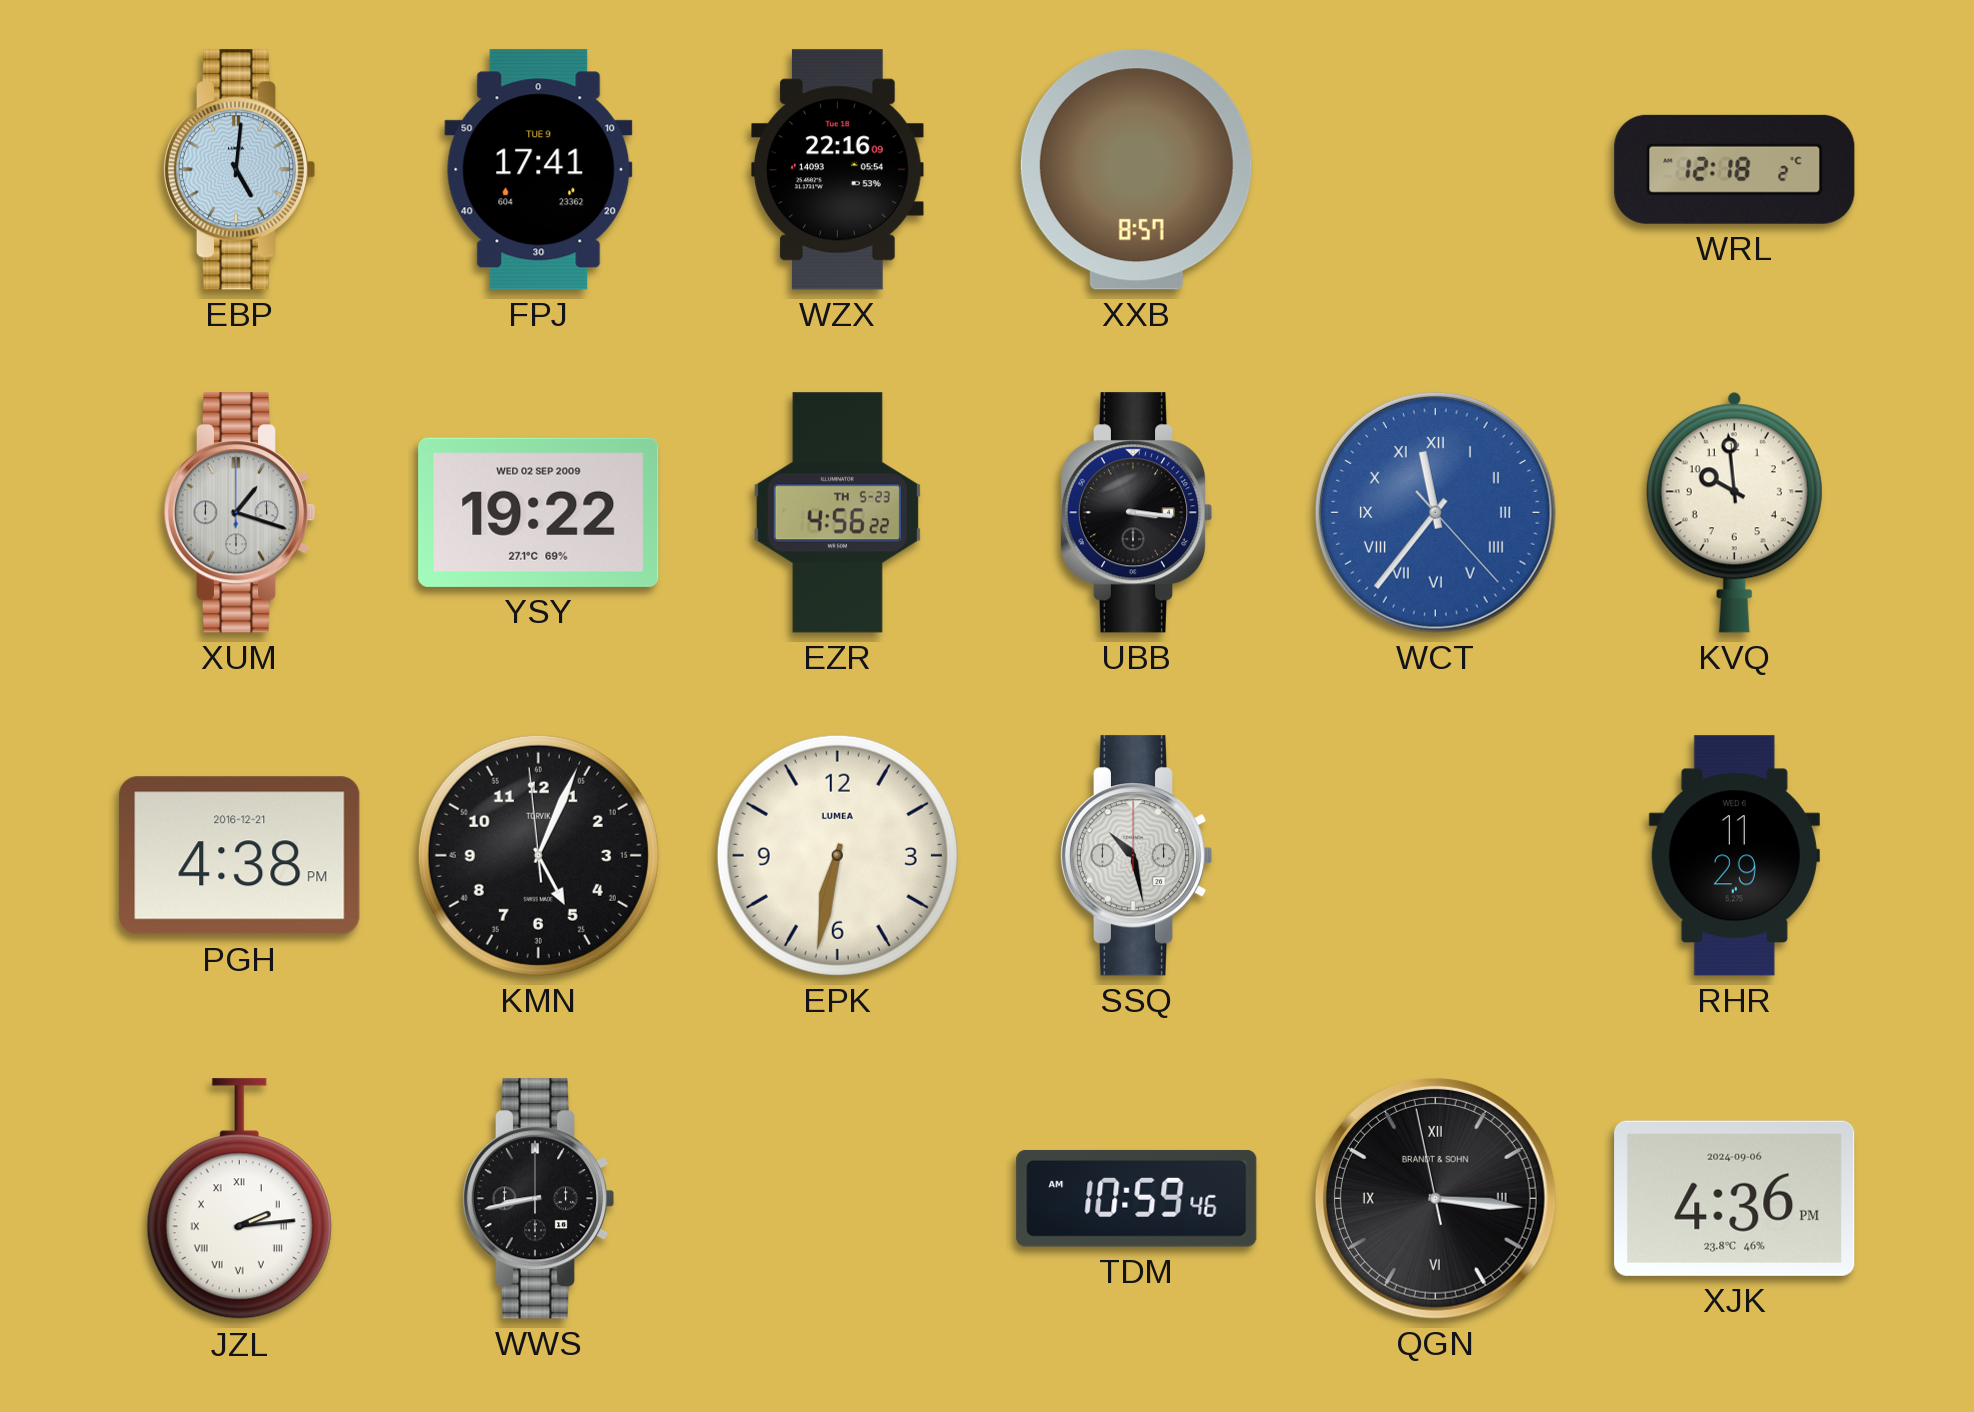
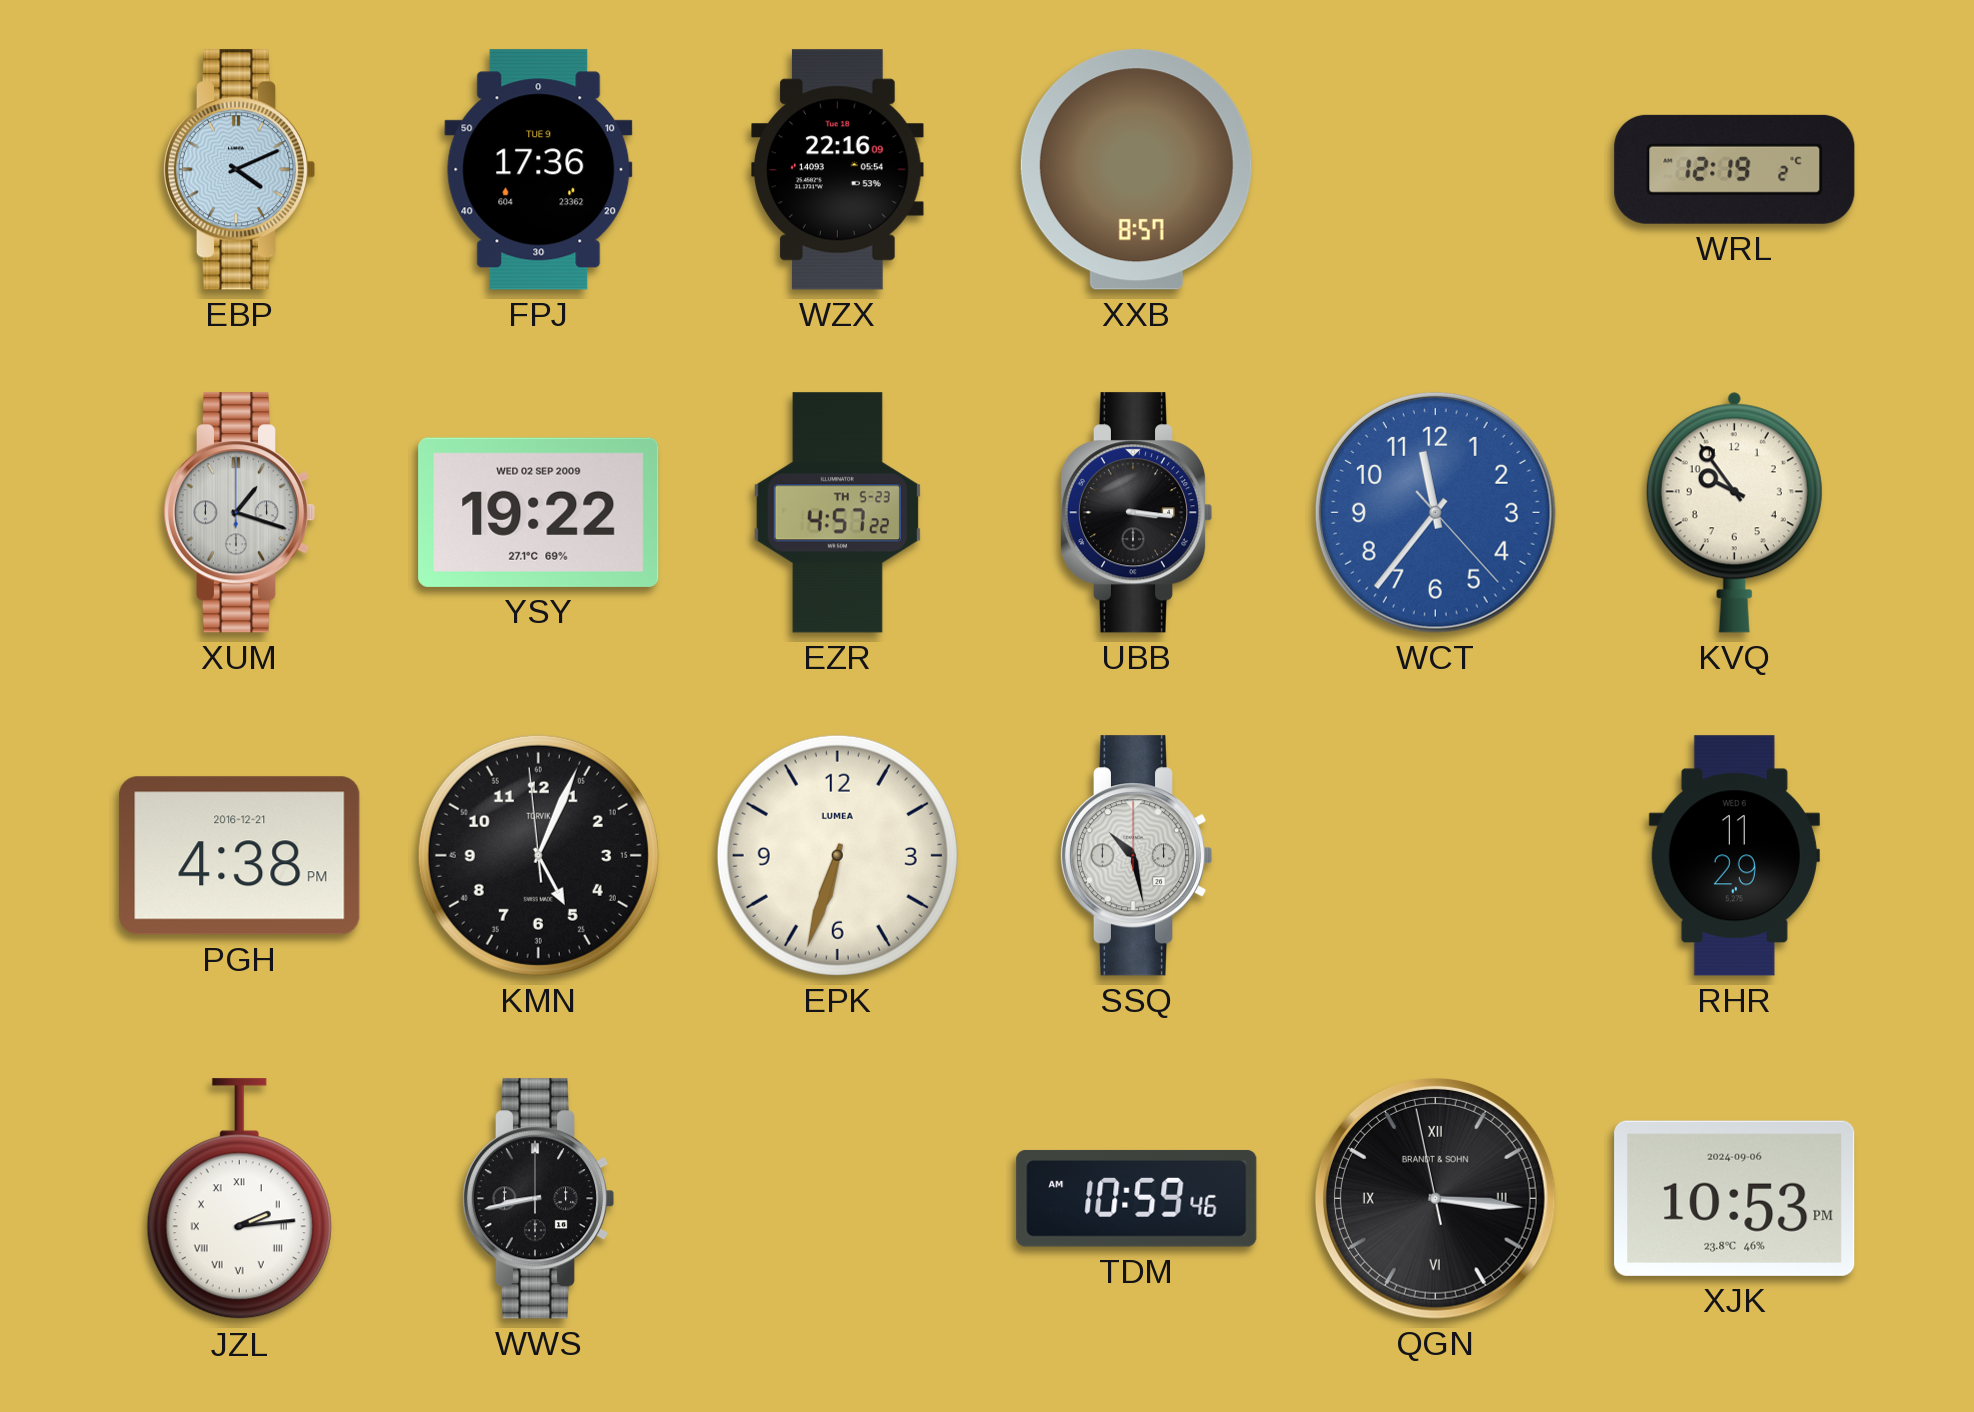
EBP: 5:01 -> 4:11 (239, 170)
FPJ: 17:41 -> 17:36 (539, 170)
WRL: 12:18 -> 12:19 (1735, 169)
EZR: 4:56 -> 4:57 (837, 513)
WCT numerals: Roman -> Arabic (1435, 512)
KVQ: 9:59 -> 9:54 (1734, 512)
EPK: 6:32 -> 6:33 (837, 855)
XJK: 4:36 -> 10:53 (1735, 1198)
